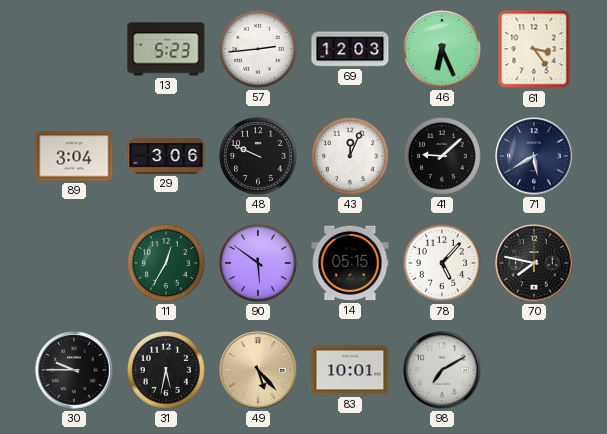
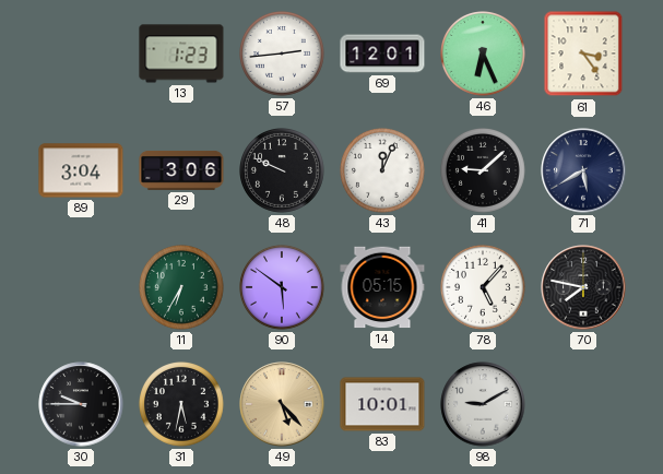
13: 5:23 -> 1:23 (181, 54)
69: 12:03 -> 12:01 (382, 54)
11: 12:35 -> 6:35 (182, 288)
98: 7:10 -> 9:10 (483, 404)
